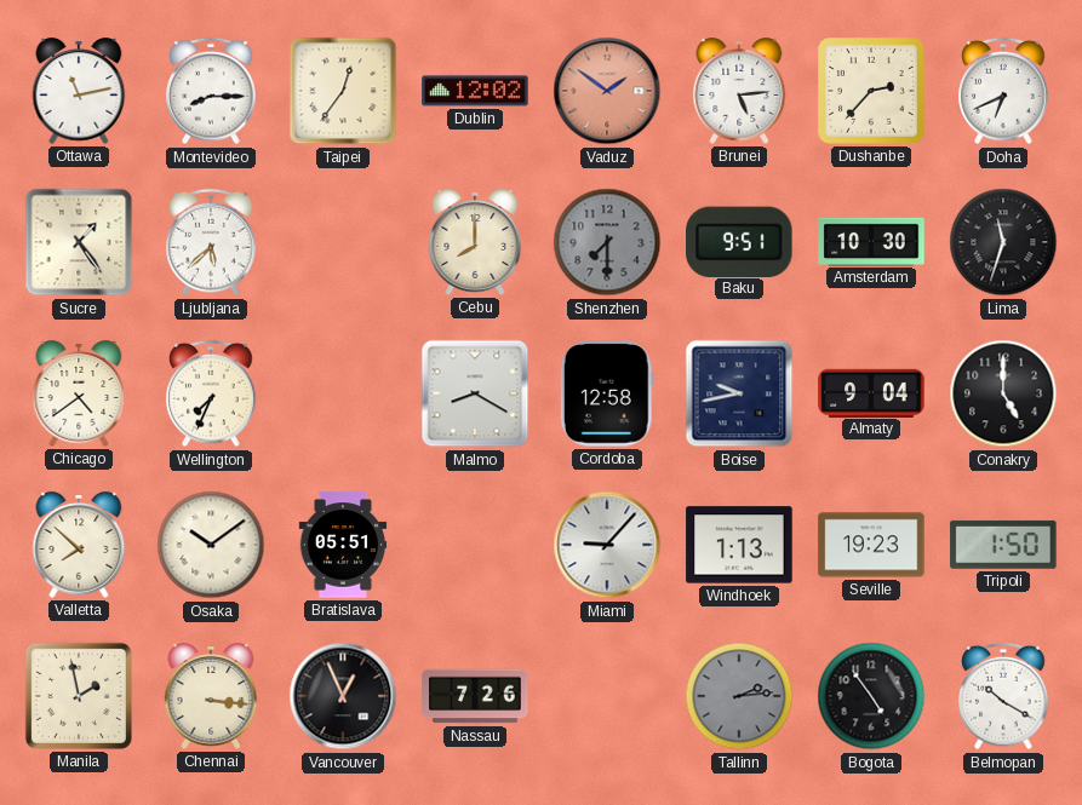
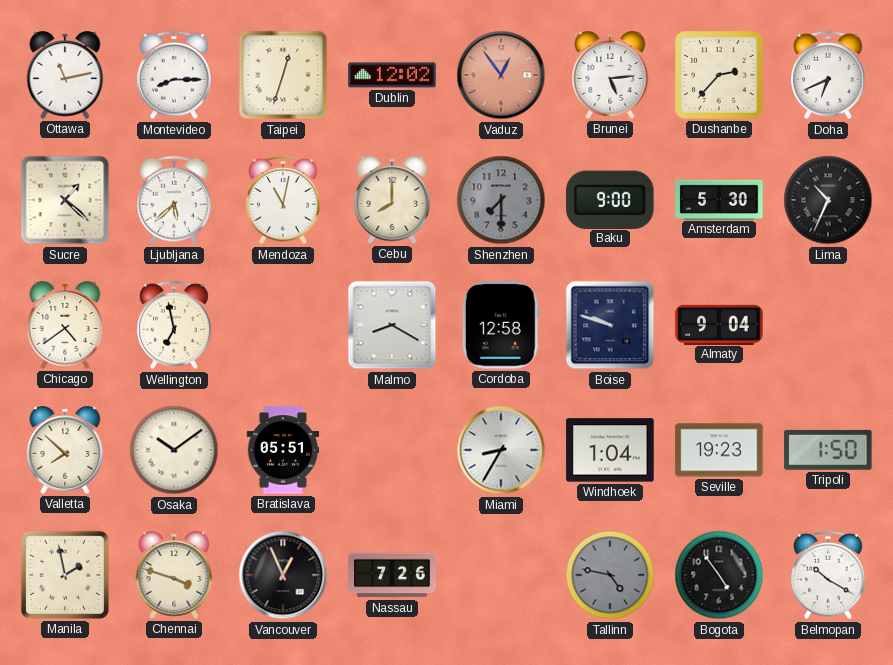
Taipei: 12:36 -> 12:33 (283, 75)
Vaduz: 1:51 -> 12:54 (501, 75)
Sucre: 1:24 -> 1:22 (65, 200)
Mendoza: none -> 11:02 (283, 200)
Baku: 9:51 -> 9:00 (610, 199)
Amsterdam: 10:30 -> 5:30 (719, 199)
Lima: 11:33 -> 10:34 (828, 200)
Wellington: 7:34 -> 6:58 (174, 325)
Boise: 9:43 -> 9:48 (610, 325)
Conakry: 5:00 -> none (1003, 393)
Miami: 9:07 -> 8:35 (501, 450)
Windhoek: 1:13 -> 1:04 (610, 450)
Chennai: 3:16 -> 3:48 (174, 575)
Tallinn: 2:14 -> 4:47 (610, 575)
